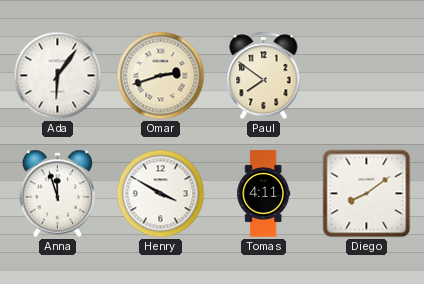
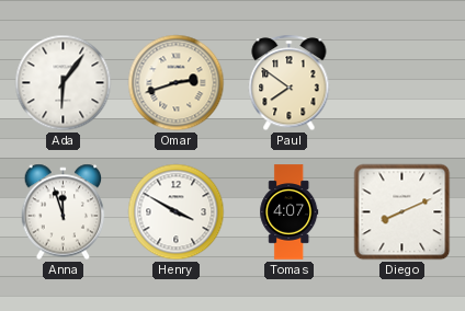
Tomas: 4:11 -> 4:07 (290, 212)
Diego: 8:09 -> 8:11 (402, 212)
